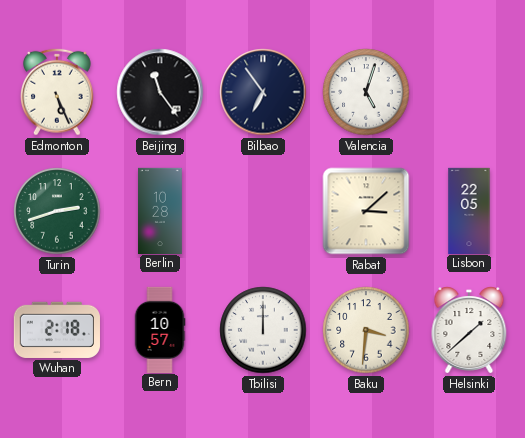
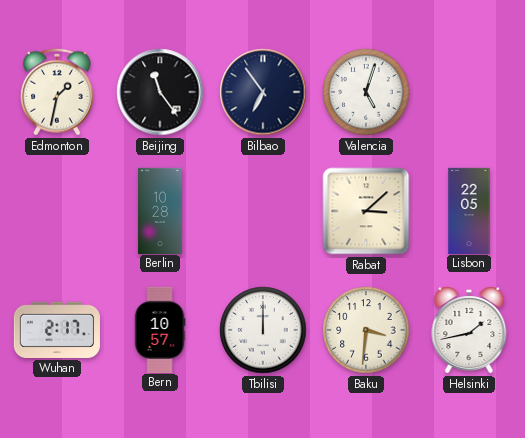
Edmonton: 5:26 -> 1:32 (57, 92)
Turin: 2:42 -> none (57, 211)
Wuhan: 2:18 -> 2:17 (57, 330)
Helsinki: 1:38 -> 1:43 (469, 330)
